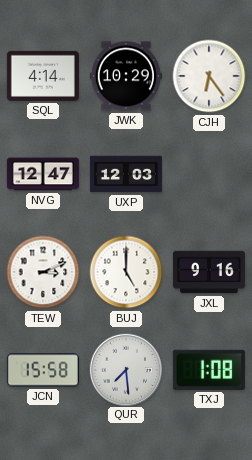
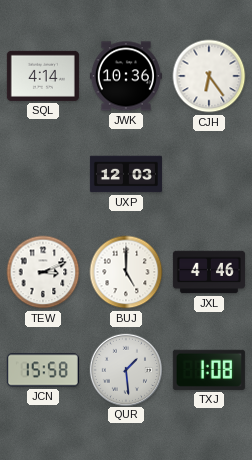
JWK: 10:29 -> 10:36 (126, 76)
NVG: 12:47 -> none (43, 174)
JXL: 9:16 -> 4:46 (209, 272)
QUR: 7:29 -> 1:29 (125, 369)
